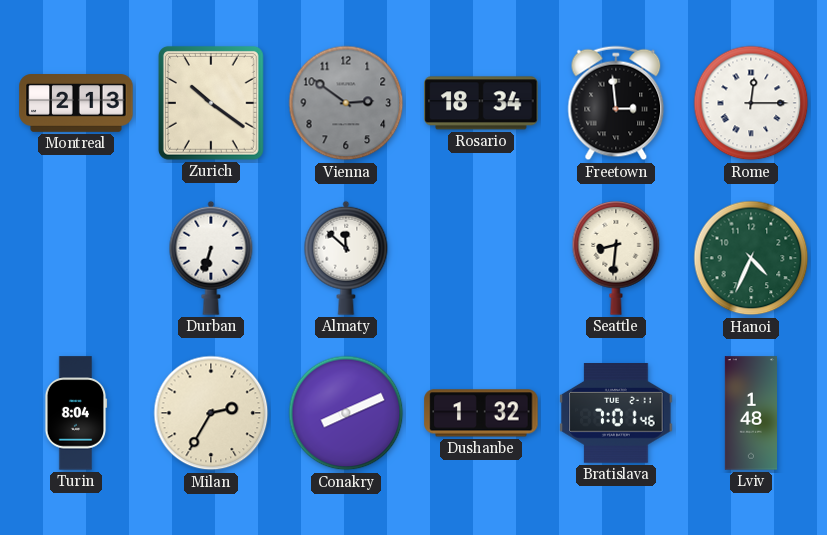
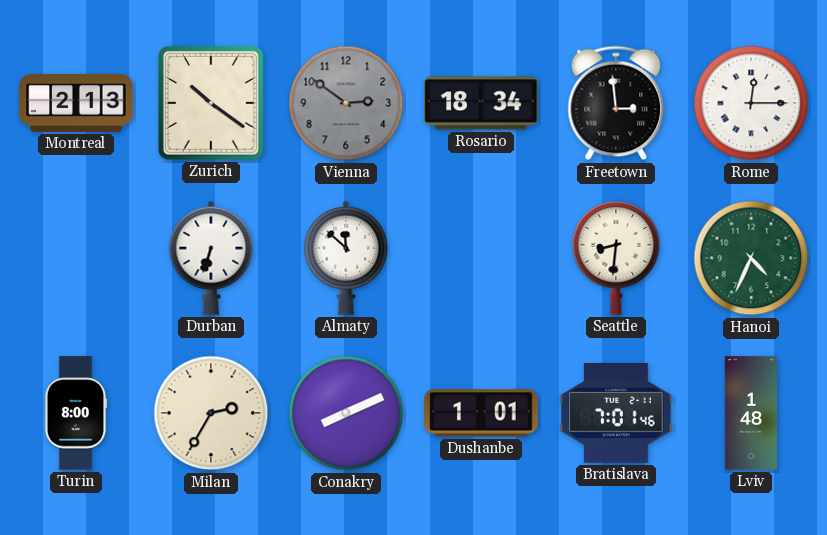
Turin: 8:04 -> 8:00 (76, 413)
Dushanbe: 1:32 -> 1:01 (481, 413)
